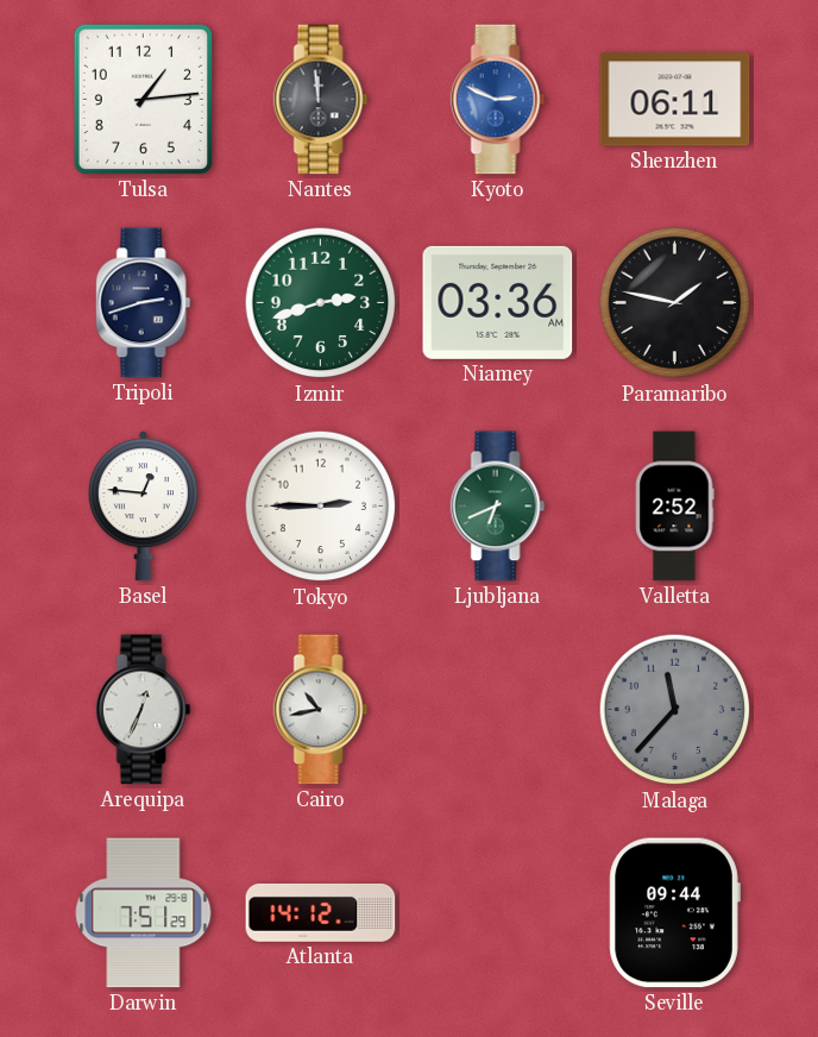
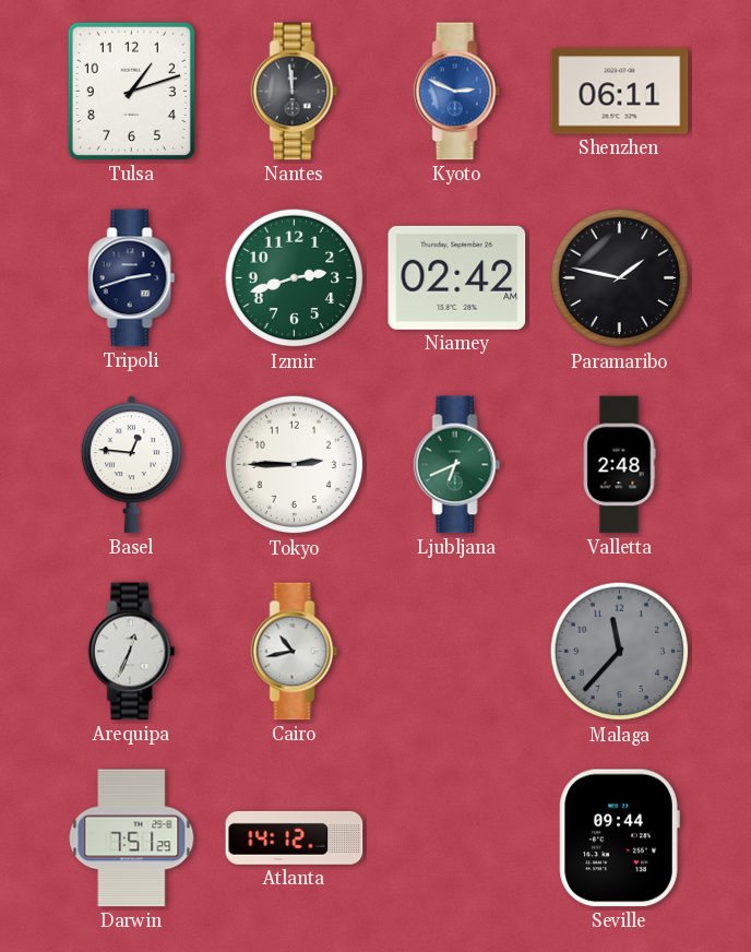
Tulsa: 1:14 -> 1:12 (131, 91)
Niamey: 03:36 -> 02:42 (457, 277)
Valletta: 2:52 -> 2:48 (619, 465)
